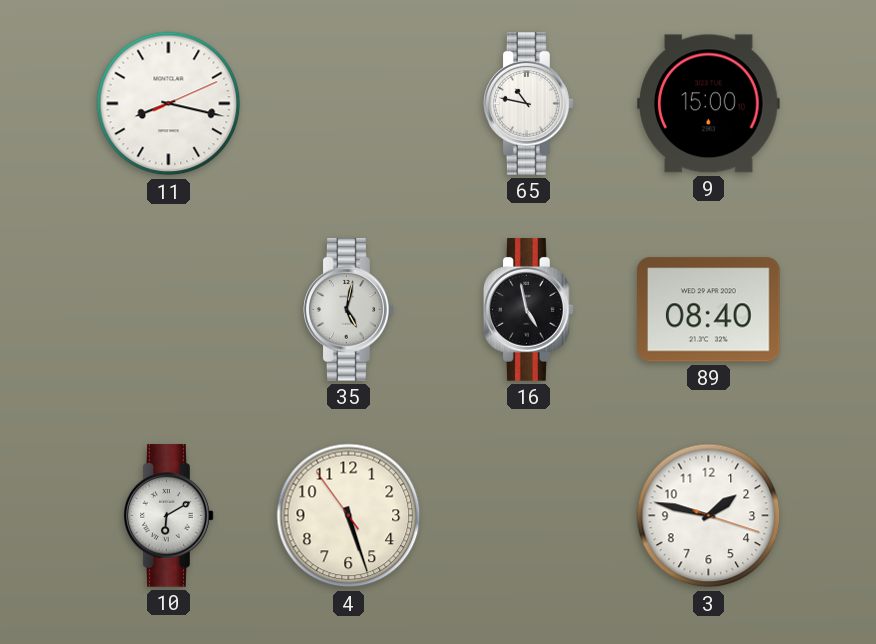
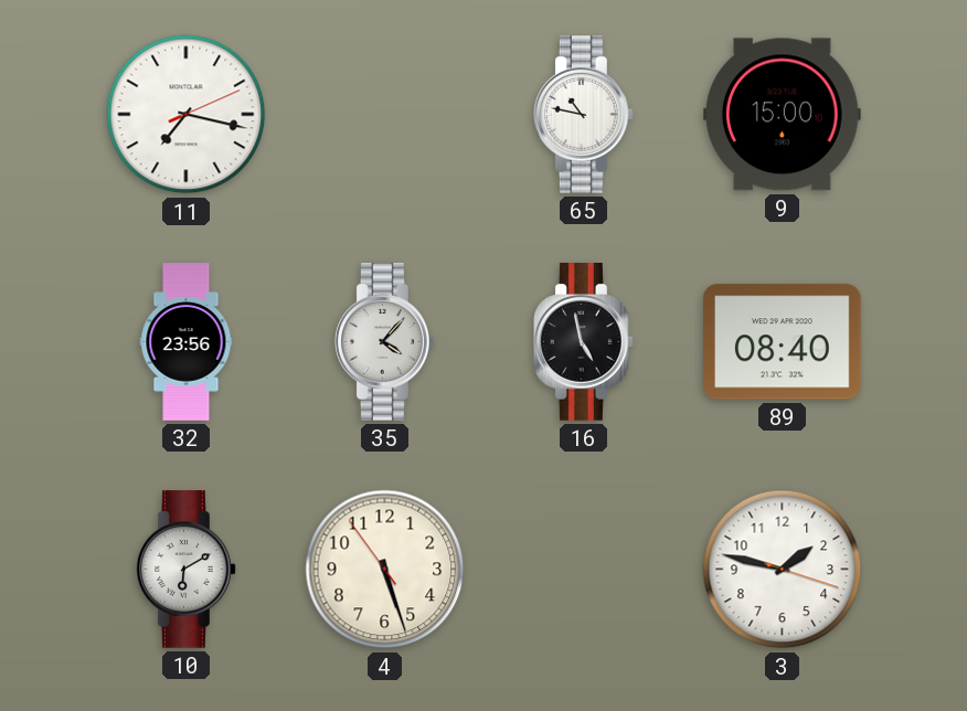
11: 8:17 -> 7:17 (187, 115)
32: none -> 23:56 (187, 342)
35: 5:02 -> 4:07 (385, 342)
